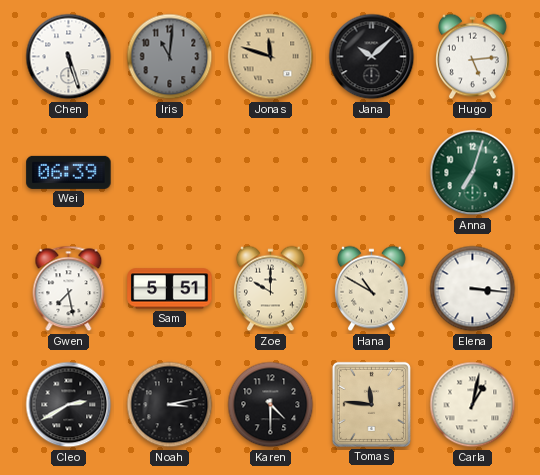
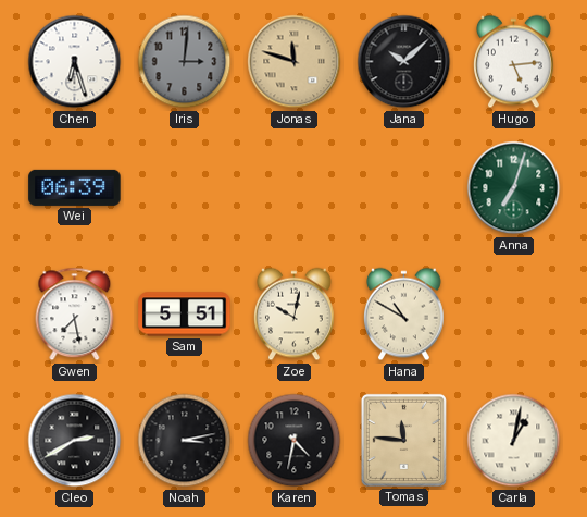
Chen: 5:27 -> 6:27 (75, 62)
Iris: 11:01 -> 3:01 (185, 62)
Zoe: 10:00 -> 10:02 (295, 315)
Elena: 3:16 -> none (473, 289)
Karen: 4:30 -> 4:32 (295, 441)
